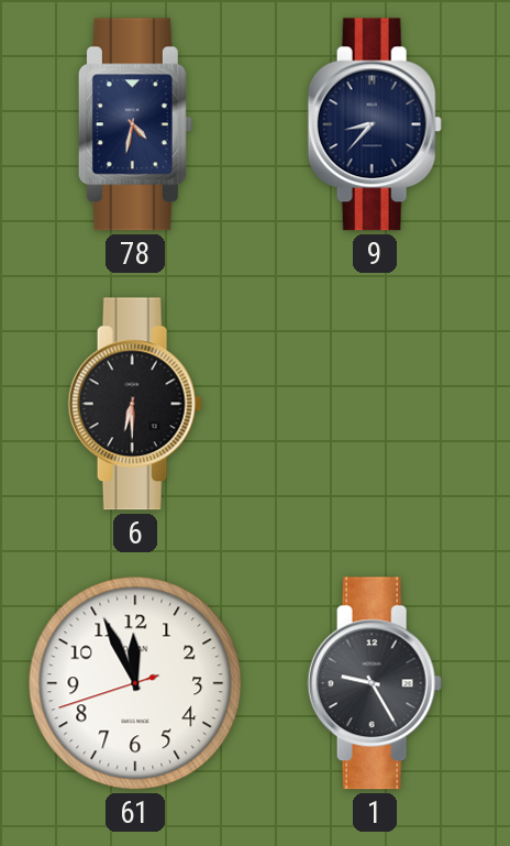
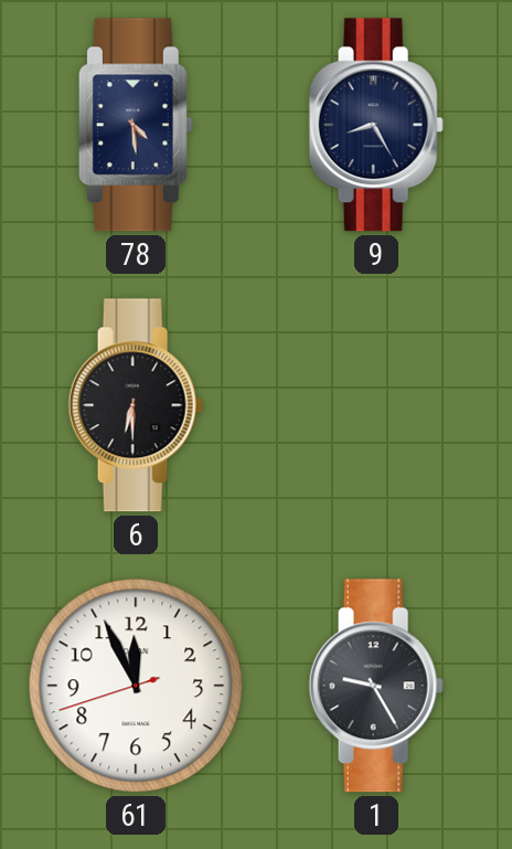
78: 4:32 -> 4:29 (136, 125)
9: 8:37 -> 8:25 (376, 125)
